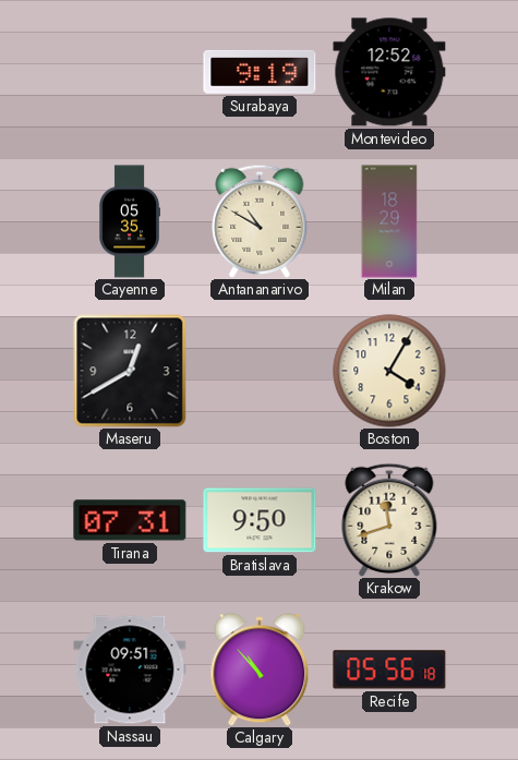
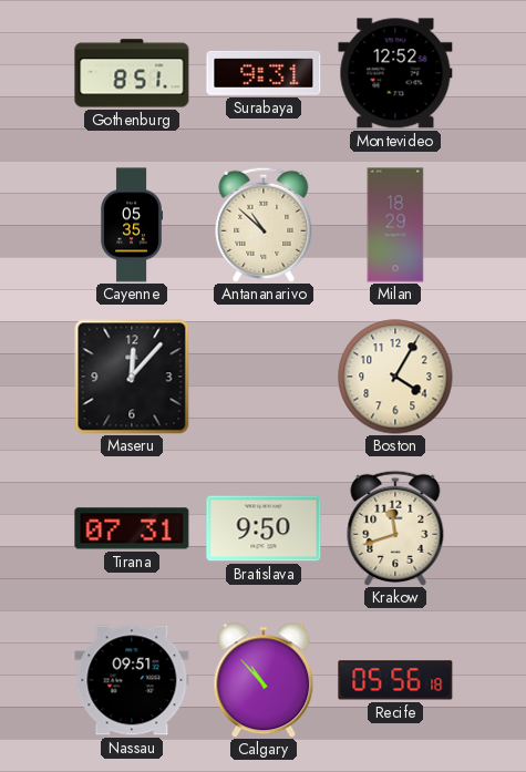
Gothenburg: none -> 8:51 (132, 73)
Surabaya: 9:19 -> 9:31 (264, 73)
Antananarivo: 10:50 -> 10:52 (264, 225)
Maseru: 12:40 -> 12:07 (132, 377)
